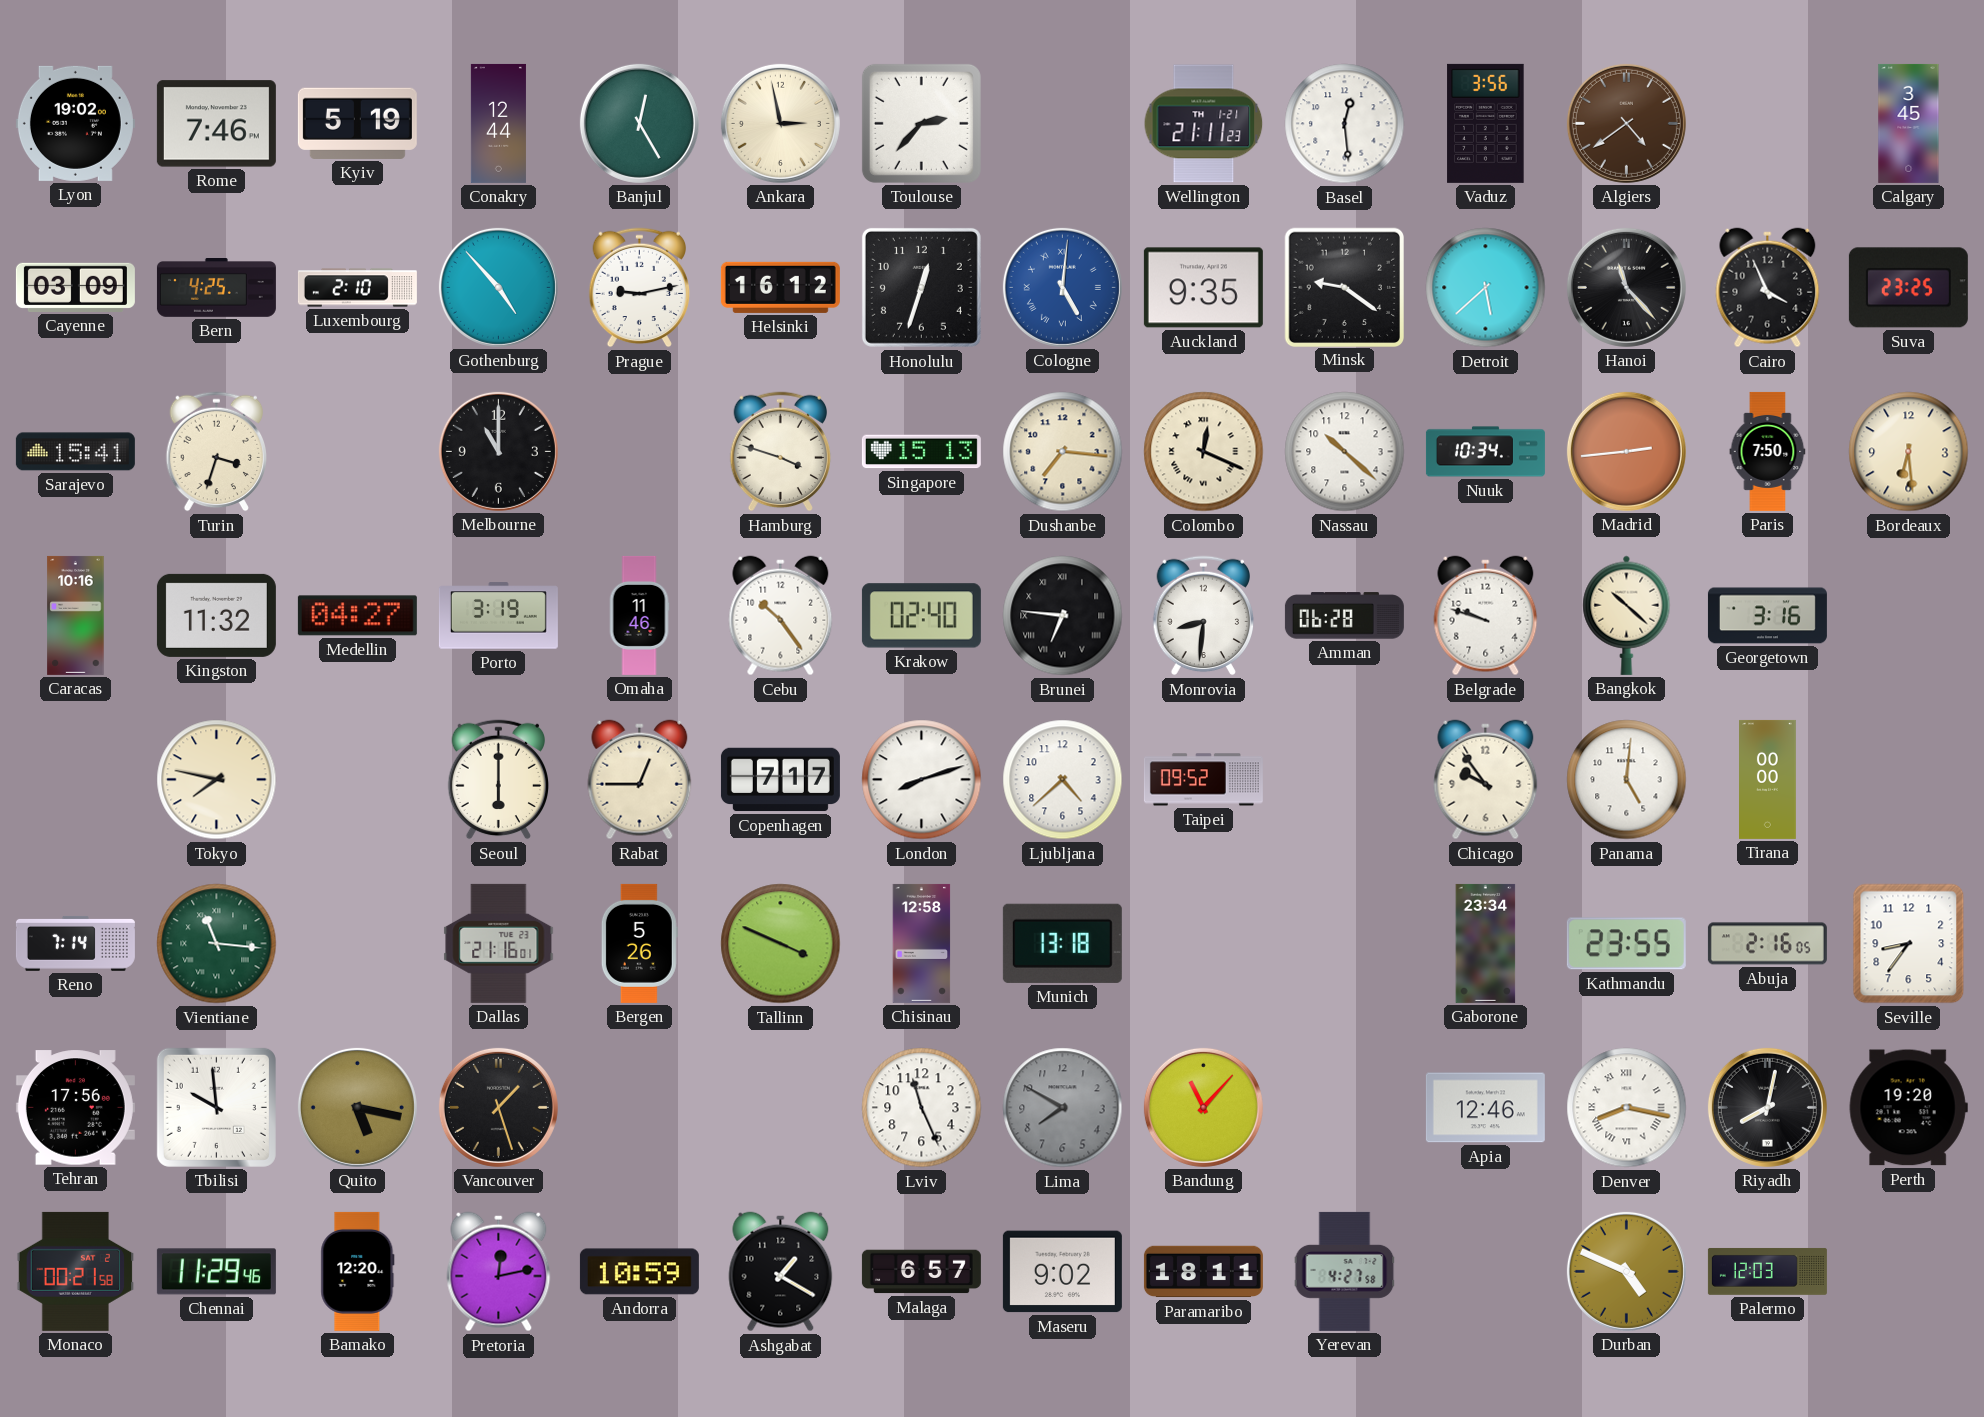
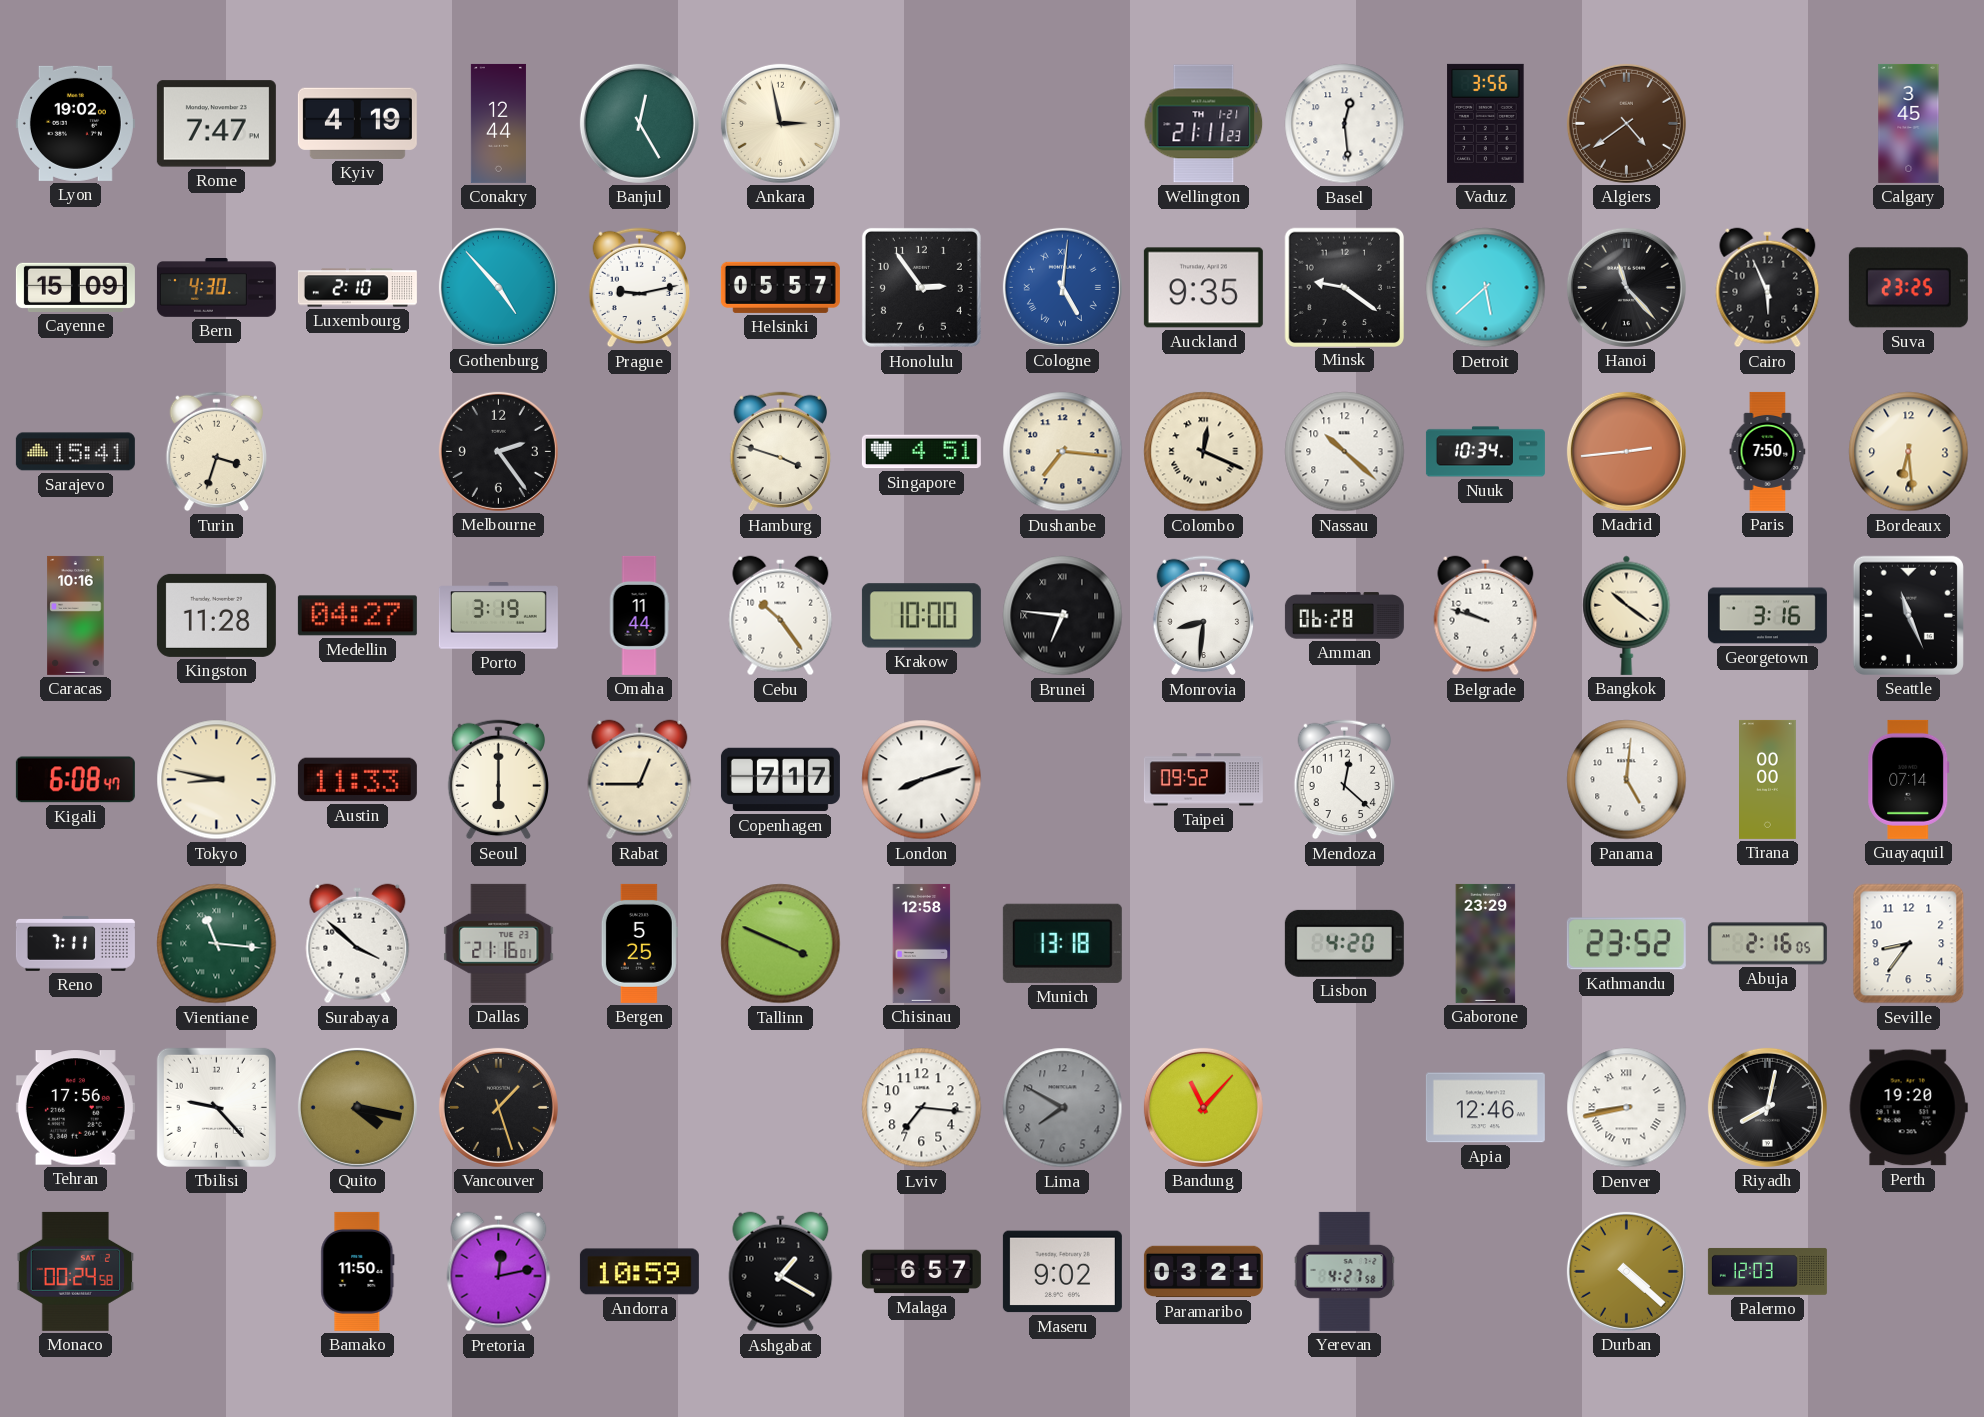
Rome: 7:46 -> 7:47 (216, 124)
Kyiv: 5:19 -> 4:19 (357, 123)
Toulouse: 2:37 -> none (921, 123)
Cayenne: 03:09 -> 15:09 (75, 287)
Bern: 4:25 -> 4:30 (216, 288)
Helsinki: 16:12 -> 05:57 (780, 287)
Honolulu: 12:33 -> 2:54 (921, 287)
Cairo: 3:56 -> 5:56 (1768, 288)
Melbourne: 11:00 -> 2:24 (498, 451)
Singapore: 15:13 -> 4:51 (921, 452)
Kingston: 11:32 -> 11:28 (216, 615)
Omaha: 11:46 -> 11:44 (639, 615)
Krakow: 02:40 -> 10:00 (921, 616)
Bangkok: 10:22 -> 10:21 (1627, 615)
Seattle: none -> 11:26 (1908, 615)
Kigali: none -> 6:08 (75, 780)
Tokyo: 7:47 -> 8:47 (217, 780)
Austin: none -> 11:33 (357, 780)
Ljubljana: 4:38 -> none (1063, 780)
Mendoza: none -> 12:22 (1345, 780)
Chicago: 9:54 -> none (1486, 780)
Guayaquil: none -> 07:14 (1909, 779)
Reno: 7:14 -> 7:11 (75, 943)
Surabaya: none -> 3:52 (358, 944)
Bergen: 5:26 -> 5:25 (639, 943)
Lisbon: none -> 4:20 (1344, 943)
Gaborone: 23:34 -> 23:29 (1486, 943)
Kathmandu: 23:55 -> 23:52 (1626, 944)
Tbilisi: 9:59 -> 9:23 (216, 1107)
Quito: 5:17 -> 4:17 (357, 1107)
Lviv: 11:26 -> 7:16 (922, 1108)
Denver: 8:17 -> 8:43 (1627, 1108)
Monaco: 00:21 -> 00:24 (76, 1271)
Chennai: 11:29 -> none (216, 1272)
Bamako: 12:20 -> 11:50 (358, 1271)
Paramaribo: 18:11 -> 03:21 (1203, 1272)
Durban: 4:49 -> 4:22 (1626, 1271)
